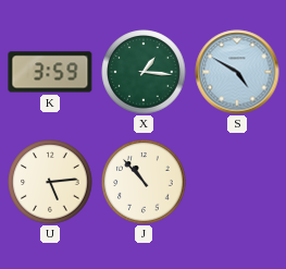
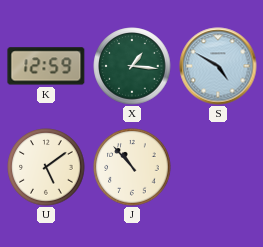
K: 3:59 -> 12:59 (46, 66)
U: 5:14 -> 5:09 (46, 167)
